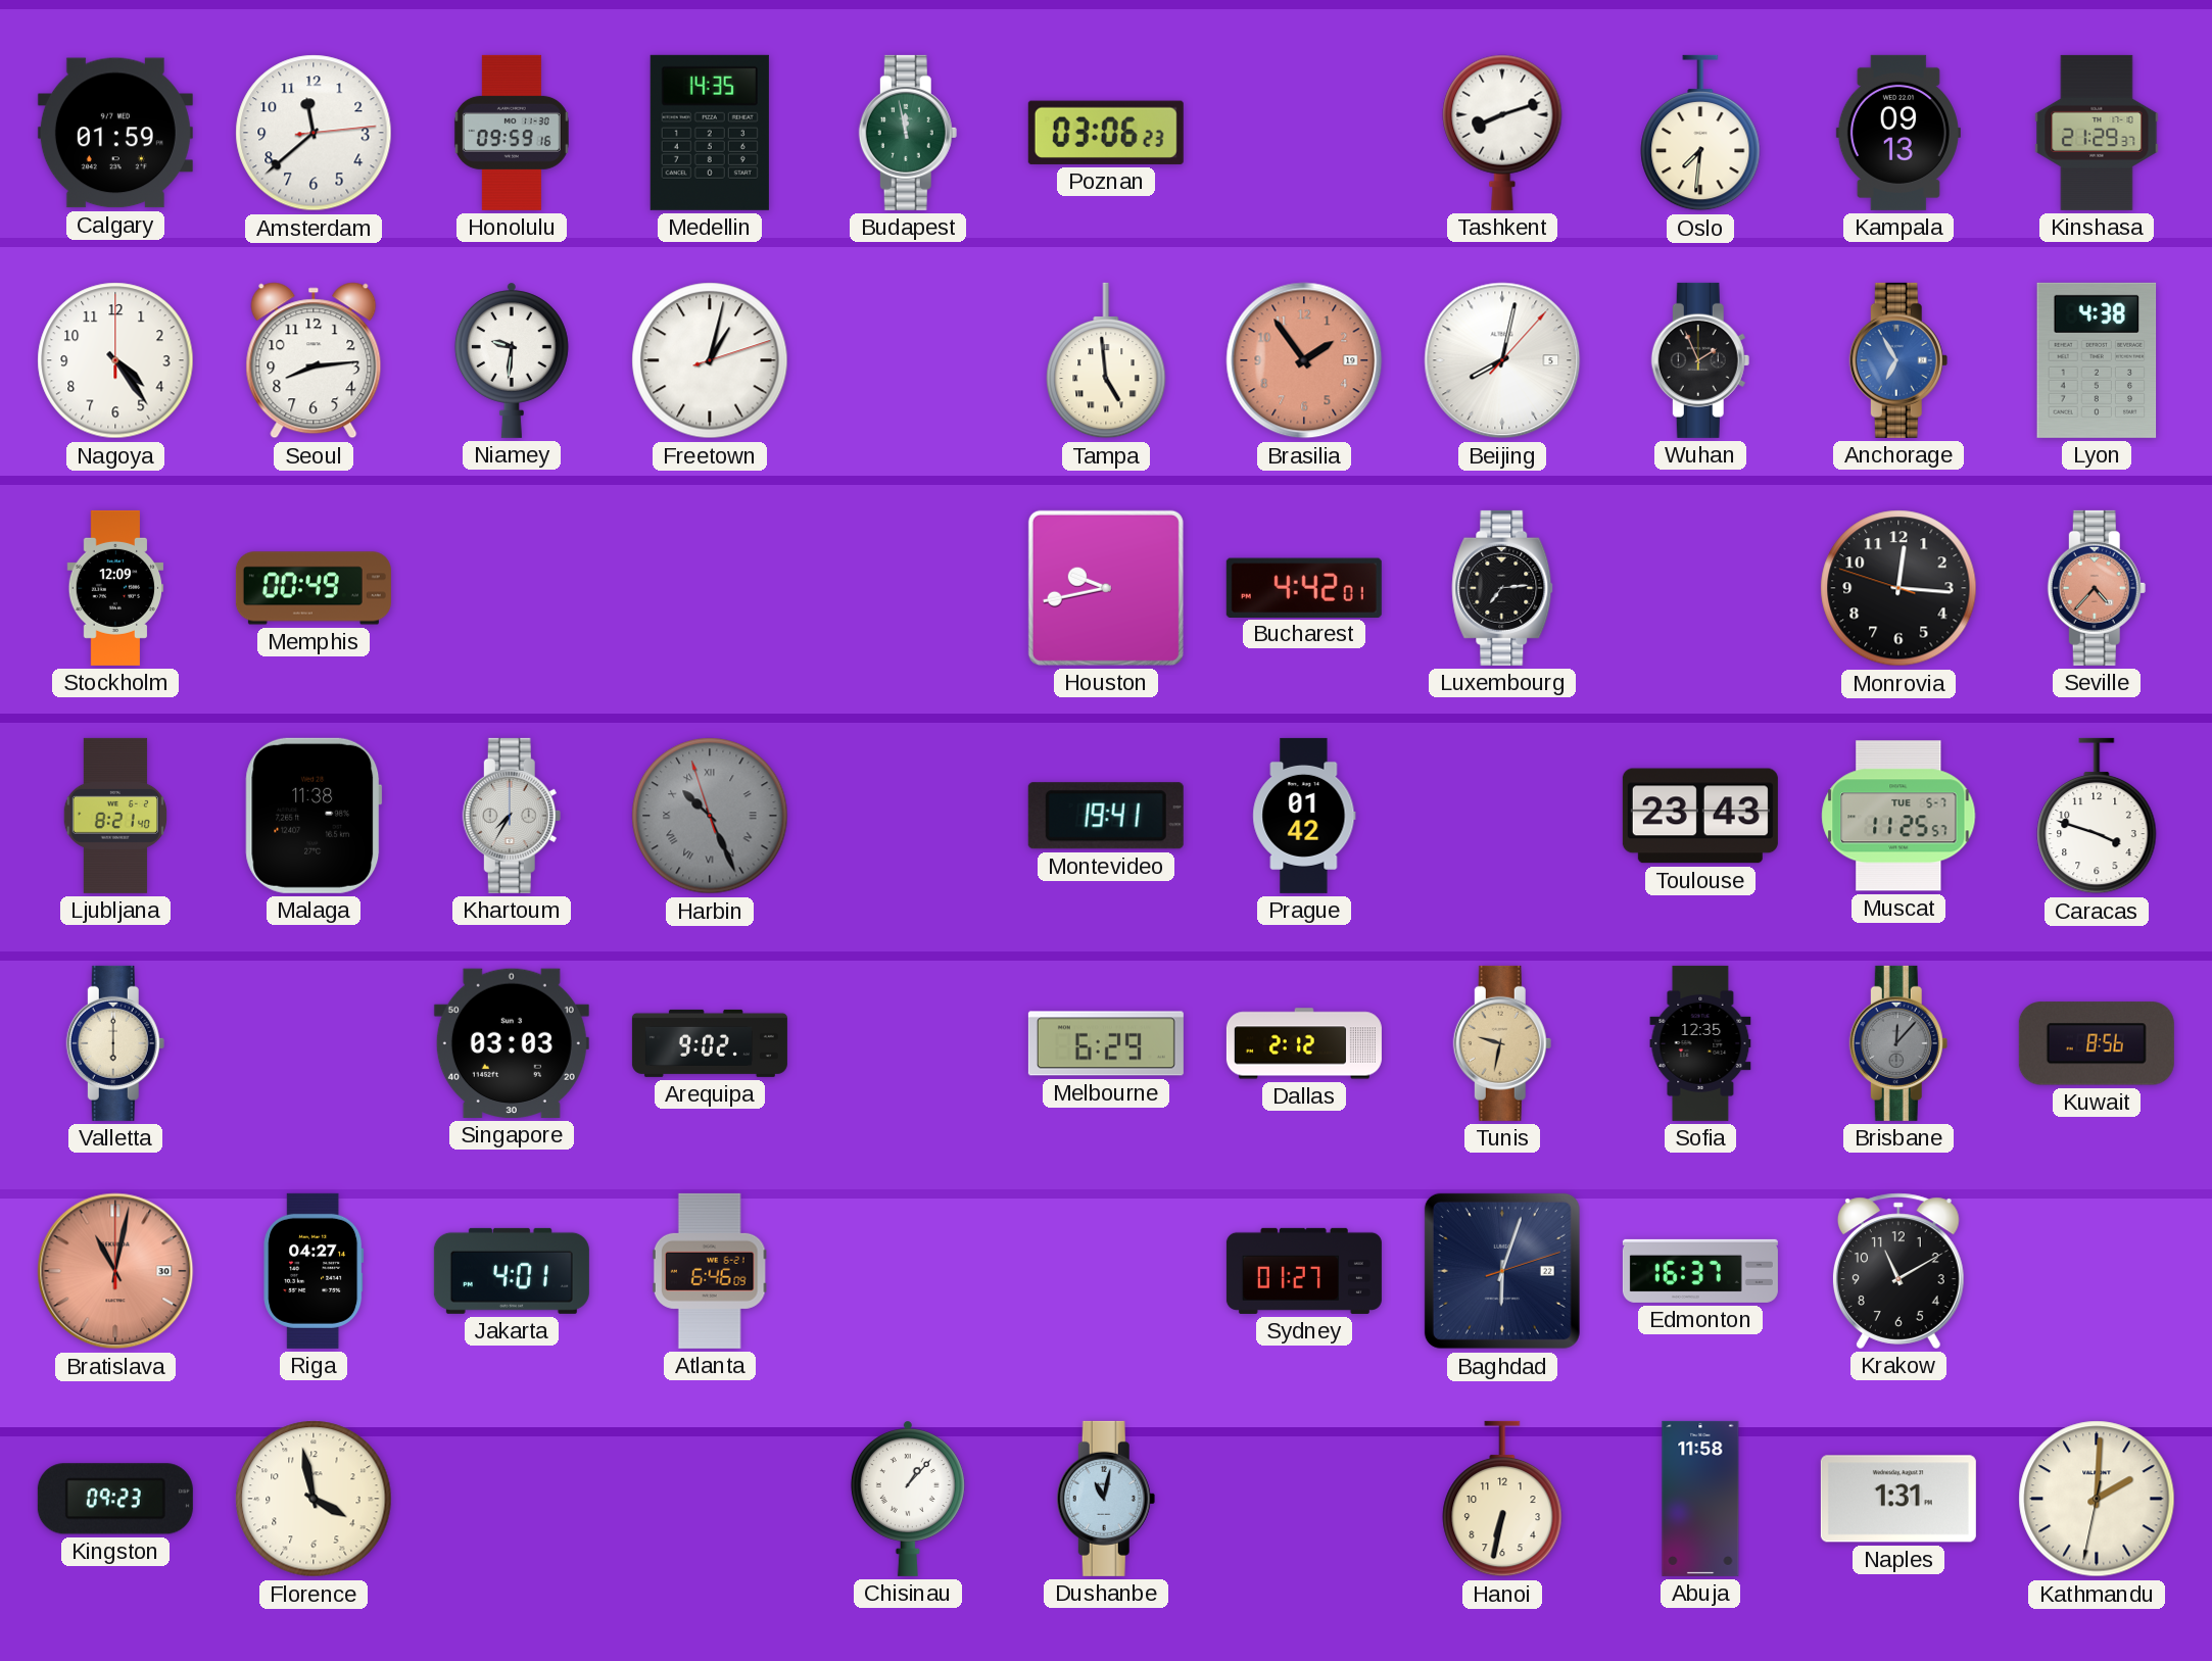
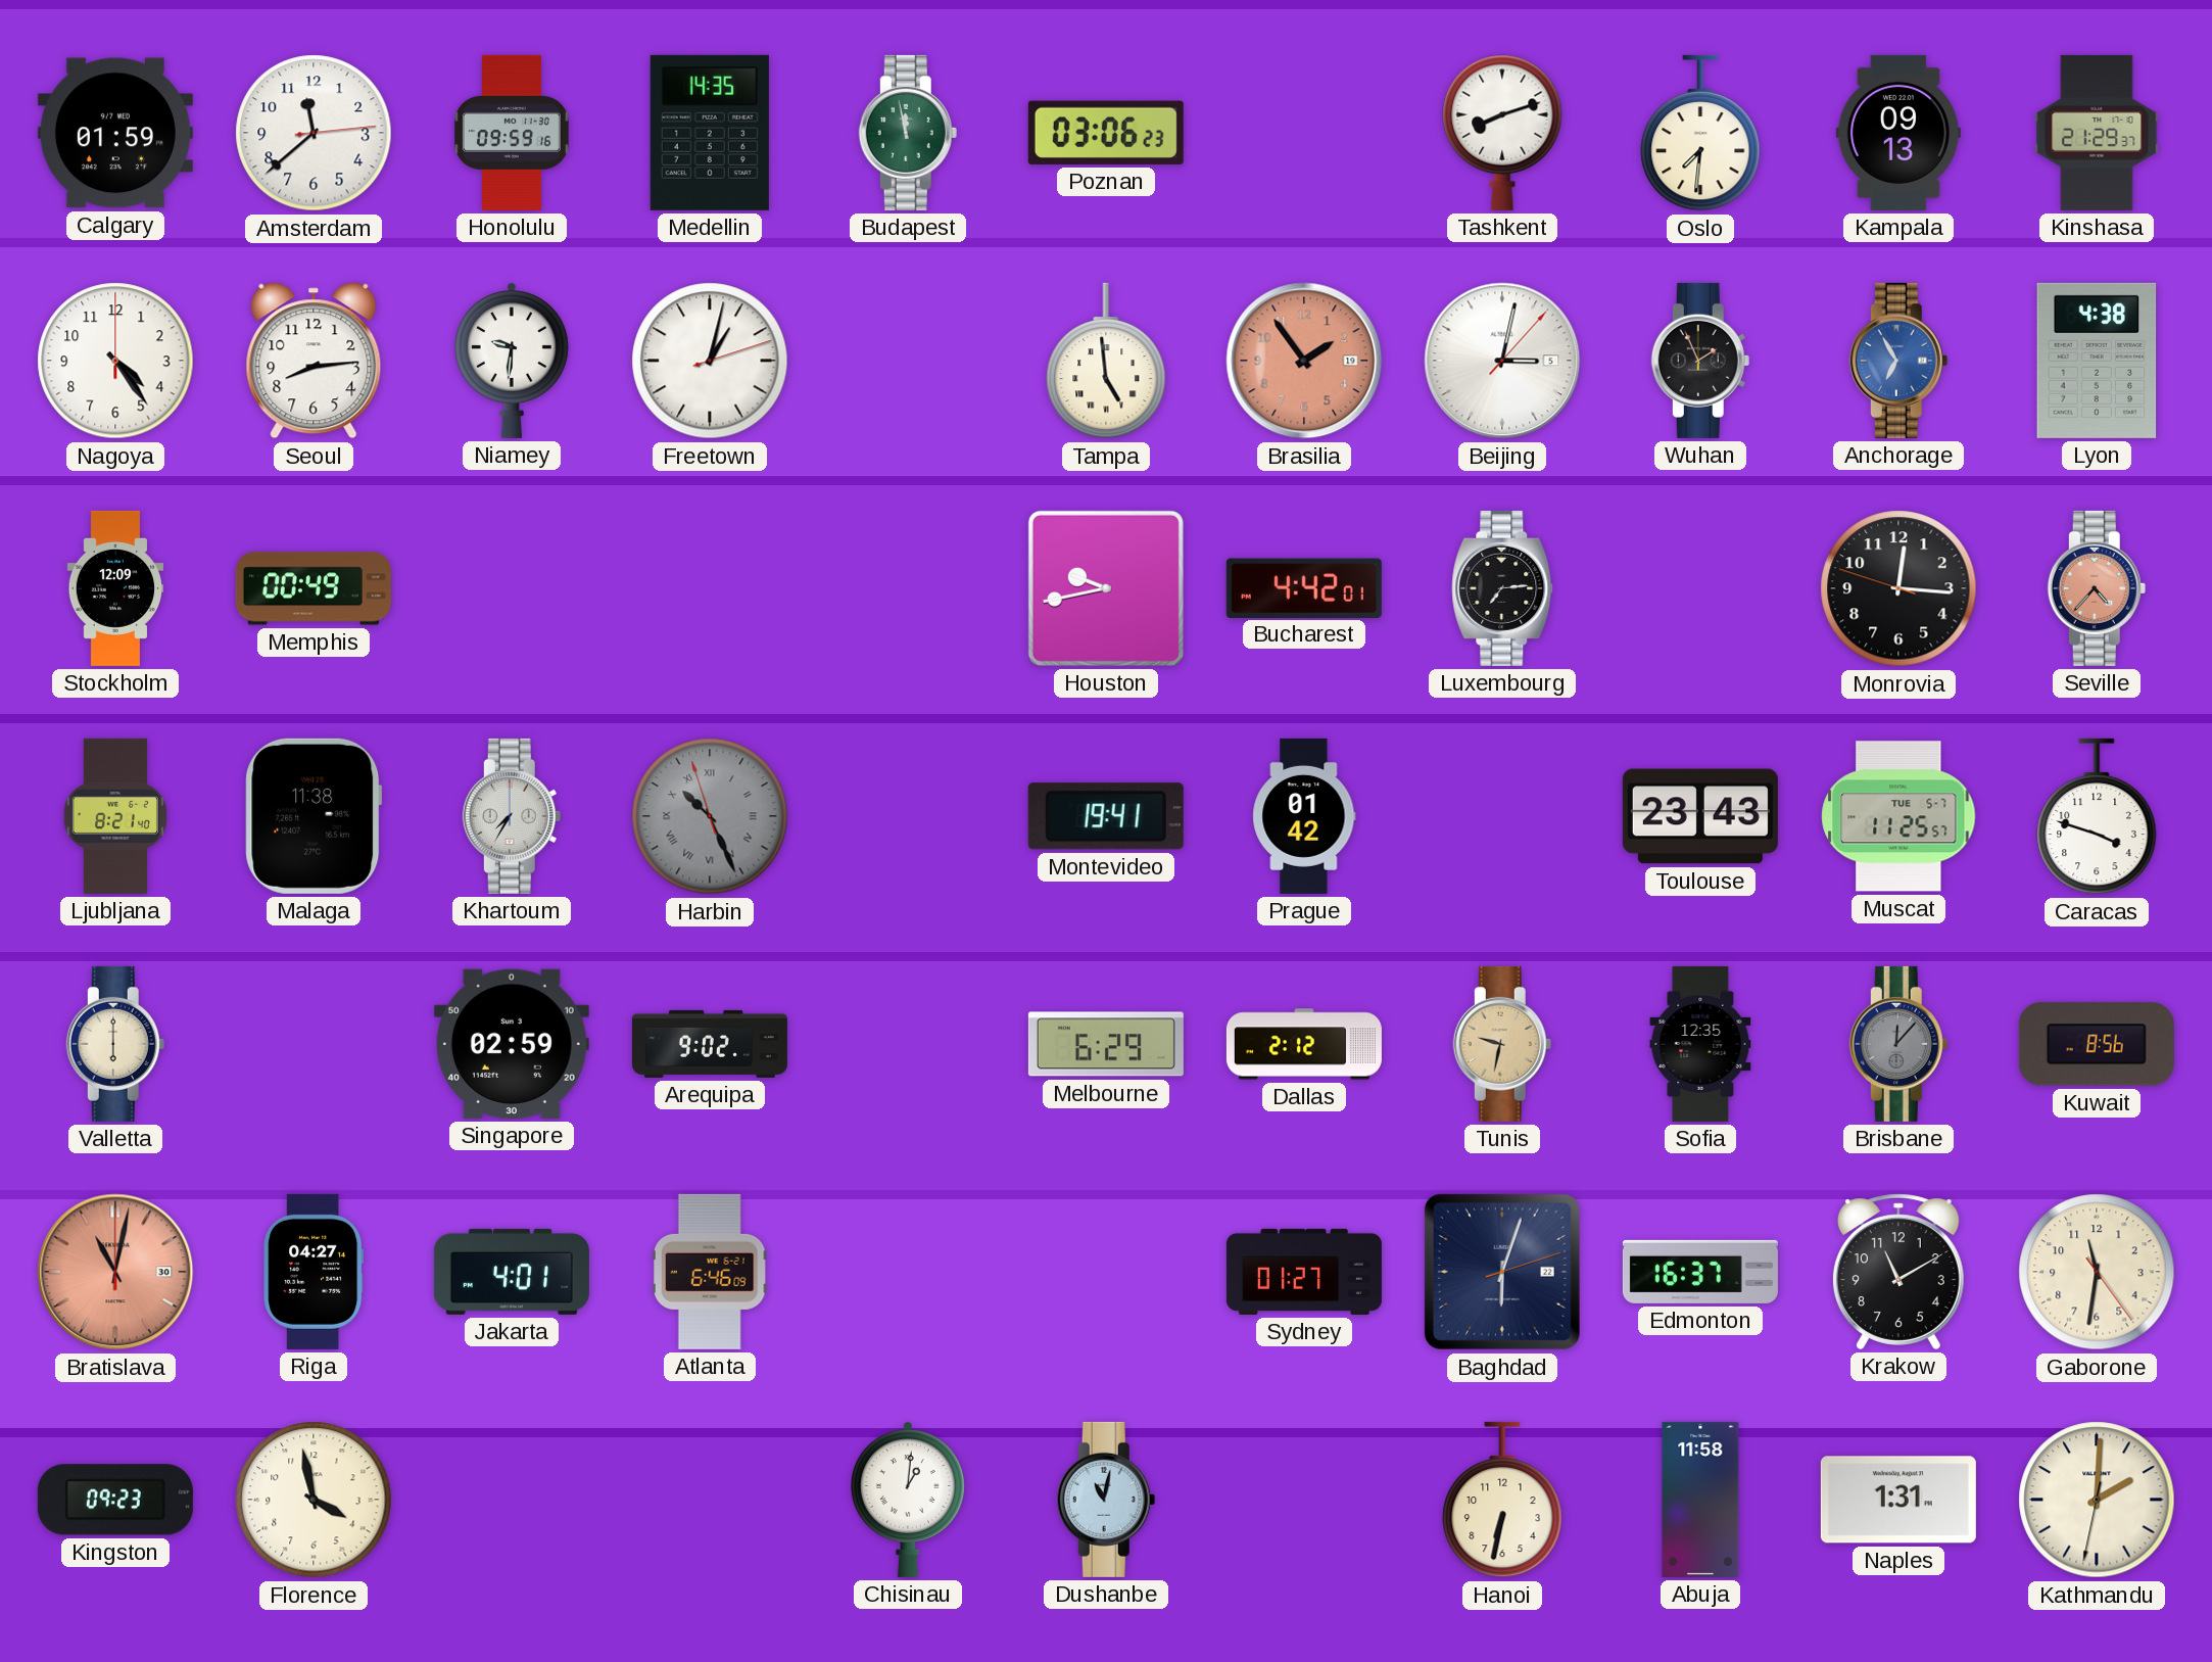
Beijing: 8:02 -> 3:02 (1502, 361)
Singapore: 03:03 -> 02:59 (512, 1044)
Gaborone: none -> 11:31 (2097, 1272)
Chisinau: 1:07 -> 1:01 (908, 1500)
